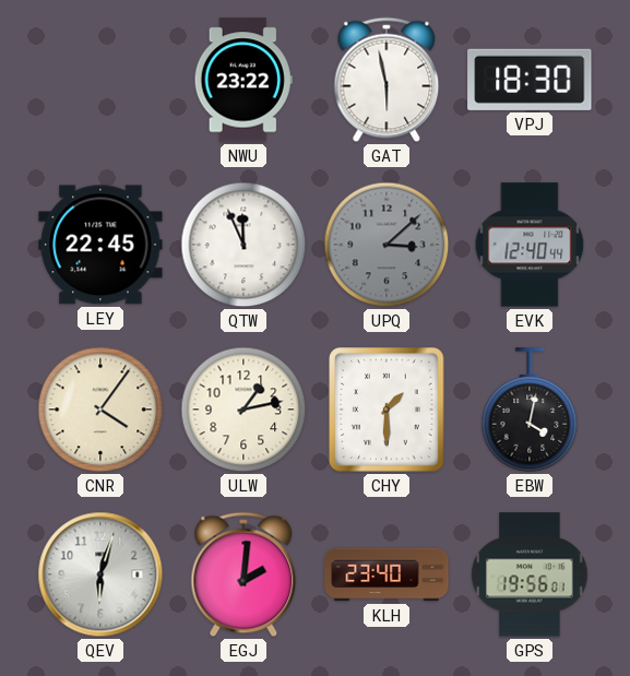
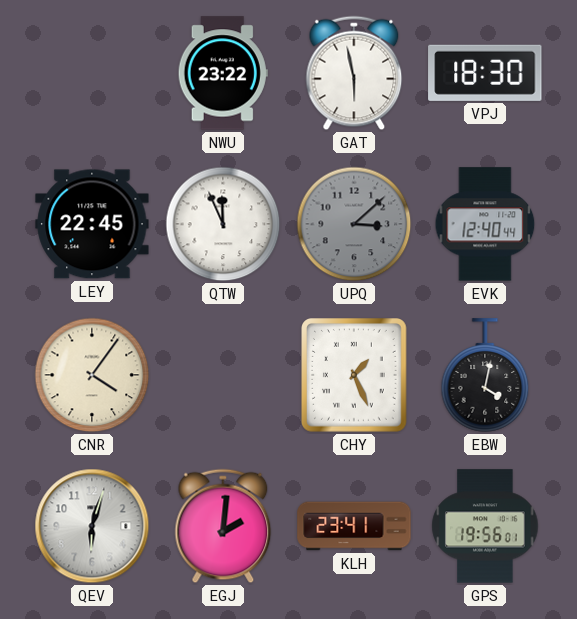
ULW: 1:13 -> none (243, 410)
CHY: 1:30 -> 1:26 (355, 376)
KLH: 23:40 -> 23:41 (354, 526)
